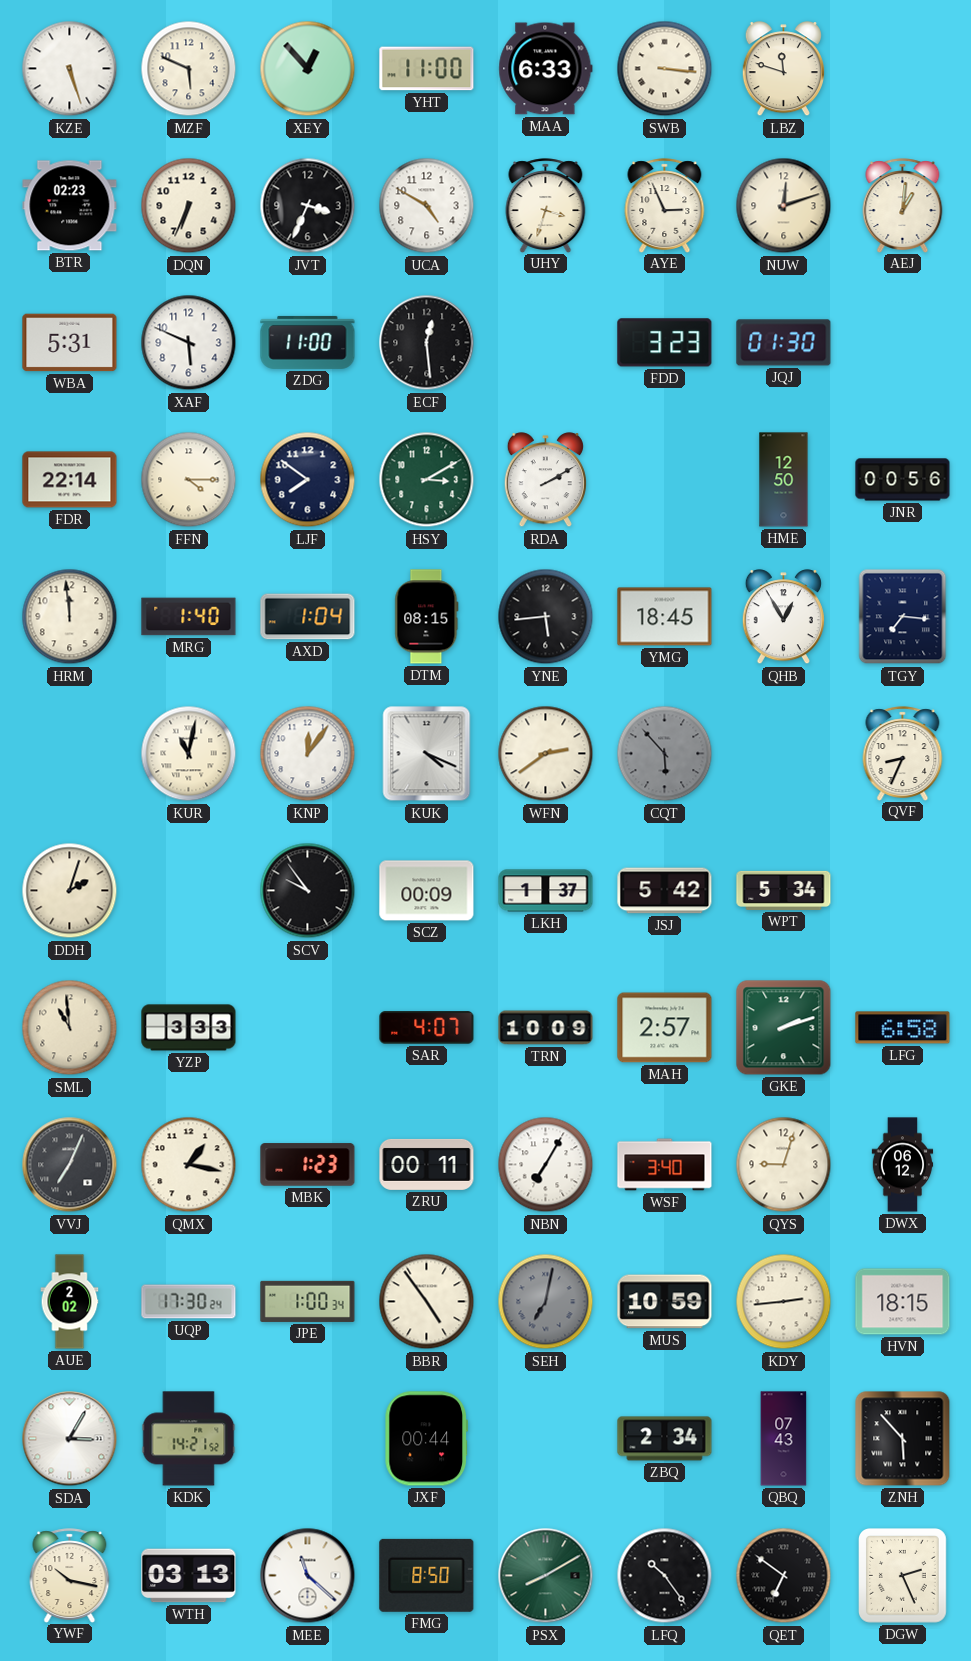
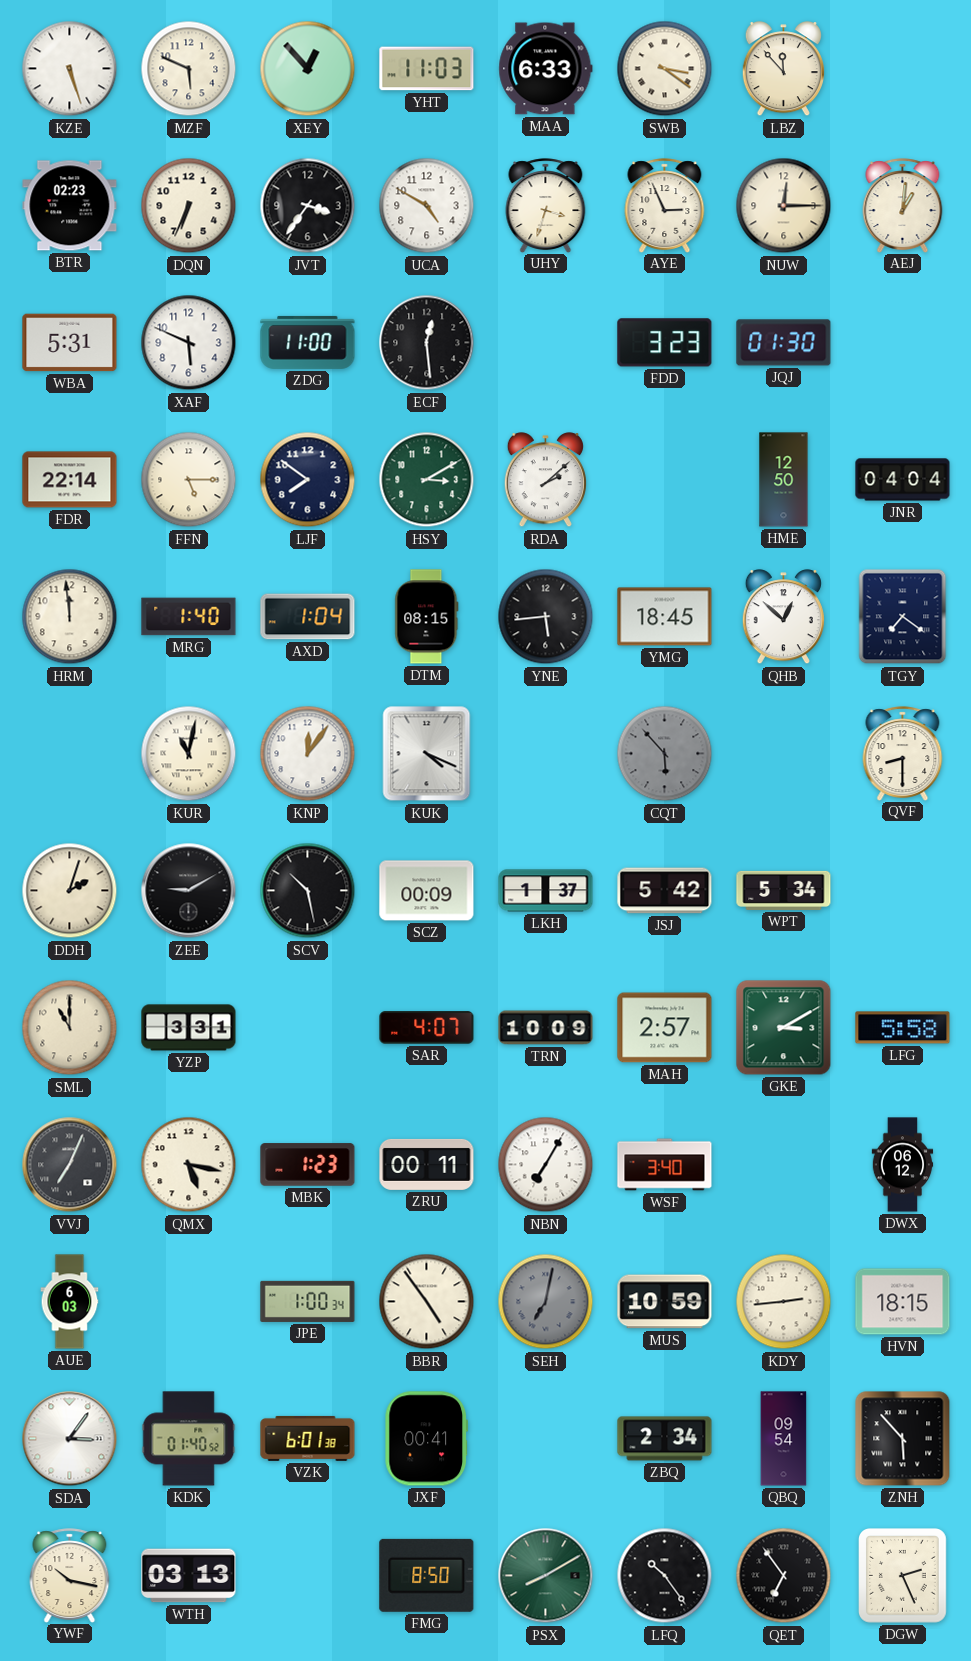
YHT: 11:00 -> 11:03 (427, 69)
SWB: 3:16 -> 3:21 (665, 69)
LBZ: 11:48 -> 11:53 (783, 69)
JVT: 3:34 -> 3:36 (308, 206)
NUW: 12:12 -> 12:15 (784, 206)
FFN: 4:15 -> 5:15 (189, 480)
RDA: 2:10 -> 2:08 (545, 480)
JNR: 00:56 -> 04:04 (903, 480)
QHB: 12:55 -> 12:52 (783, 617)
TGY: 7:16 -> 7:21 (903, 617)
WFN: 2:39 -> none (546, 754)
QVF: 8:34 -> 8:30 (903, 753)
ZEE: none -> 9:10 (189, 891)
SCV: 9:54 -> 10:28 (308, 891)
SML: 10:59 -> 11:00 (70, 1028)
YZP: 3:33 -> 3:31 (189, 1028)
GKE: 2:12 -> 3:10 (784, 1028)
LFG: 6:58 -> 5:58 (903, 1028)
QMX: 1:17 -> 5:17 (189, 1165)
QYS: 9:03 -> none (784, 1165)
AUE: 2:02 -> 6:03 (70, 1302)
UQP: 17:30 -> none (189, 1302)
SDA: 3:05 -> 3:06 (70, 1439)
KDK: 14:21 -> 01:40 (189, 1439)
VZK: none -> 6:01 (308, 1438)
JXF: 00:44 -> 00:41 (426, 1439)
QBQ: 07:43 -> 09:54 (784, 1439)
MEE: 11:22 -> none (308, 1576)
QET: 6:51 -> 6:54 (784, 1576)
